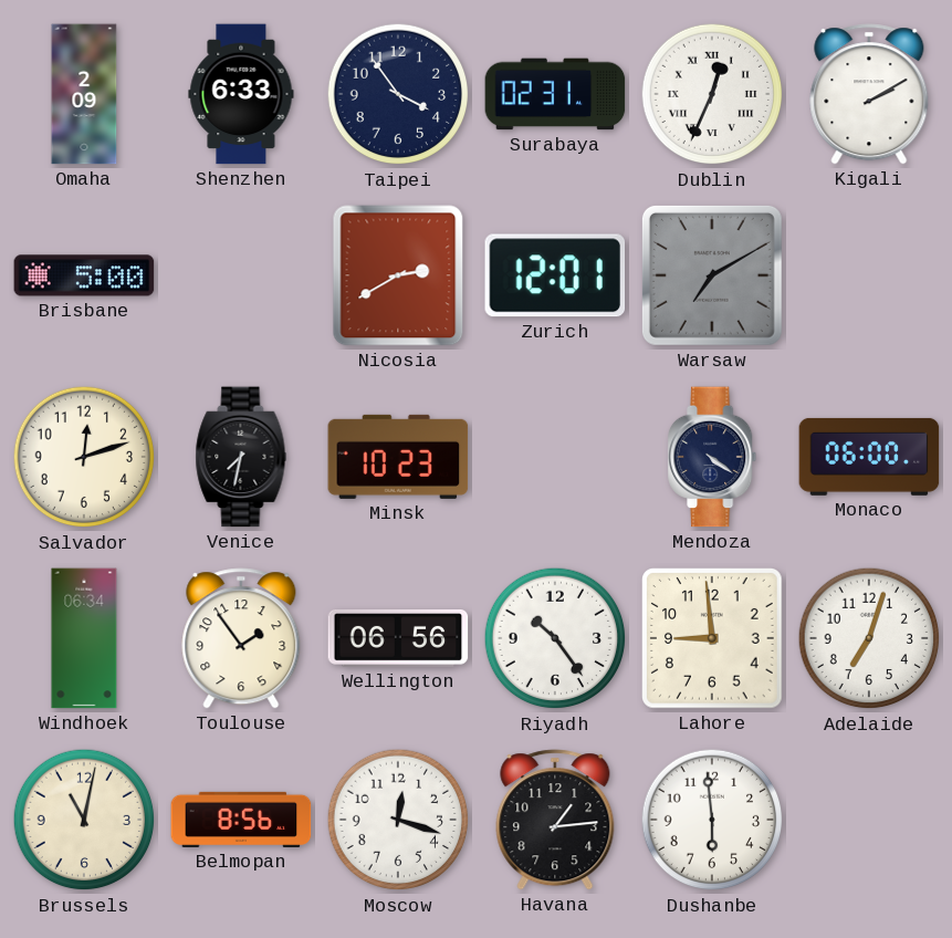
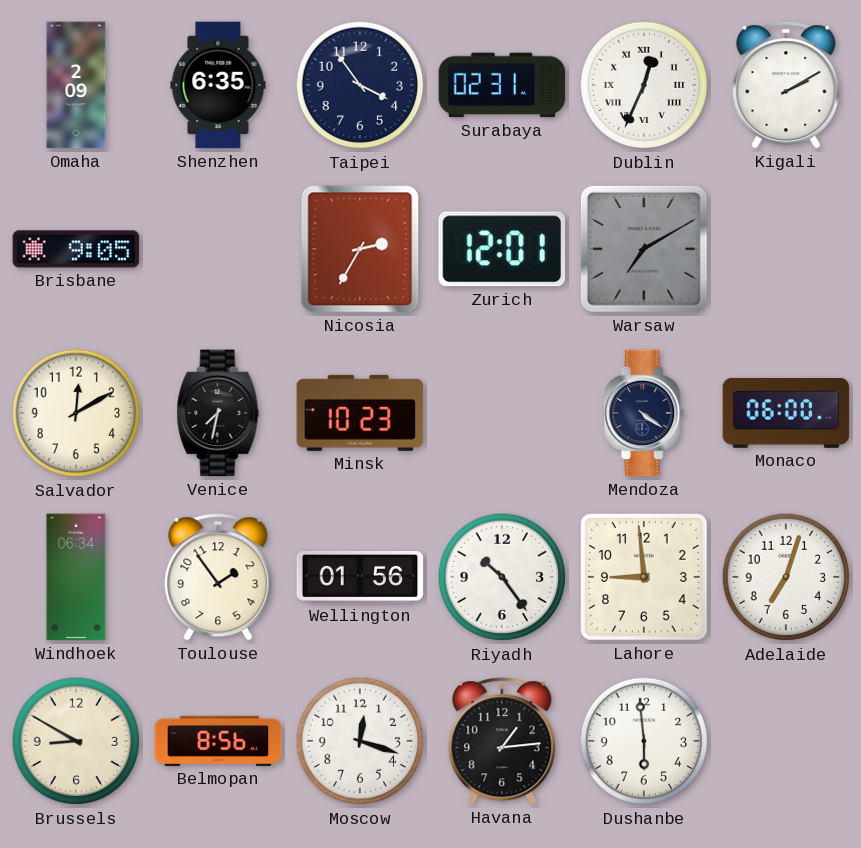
Shenzhen: 6:33 -> 6:35 (218, 85)
Brisbane: 5:00 -> 9:05 (76, 249)
Nicosia: 2:40 -> 2:35 (360, 249)
Salvador: 12:12 -> 12:10 (76, 413)
Wellington: 06:56 -> 01:56 (360, 577)
Brussels: 11:02 -> 8:50 (76, 741)
